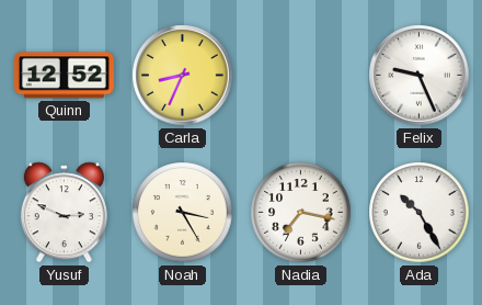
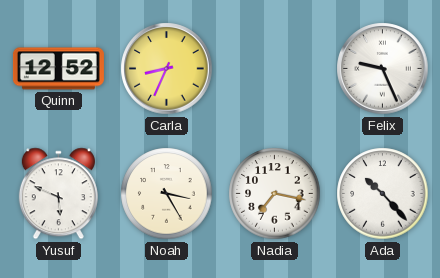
Yusuf: 2:49 -> 5:49 (58, 194)
Ada: 10:25 -> 10:23 (383, 194)
